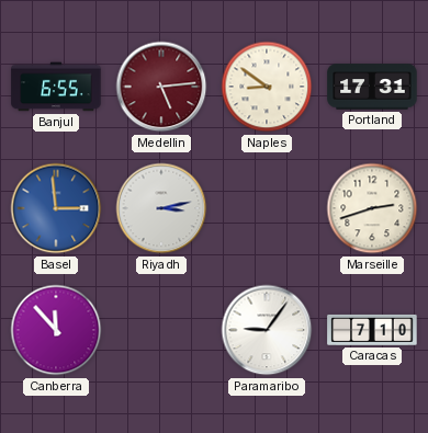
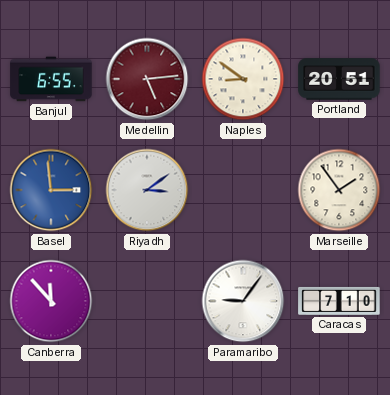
Portland: 17:31 -> 20:51 (339, 79)
Riyadh: 3:13 -> 3:09 (147, 190)
Marseille: 2:42 -> 1:54 (339, 190)
